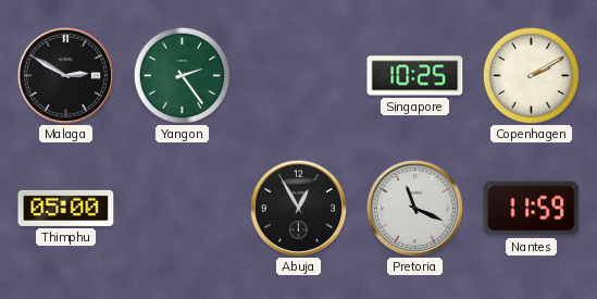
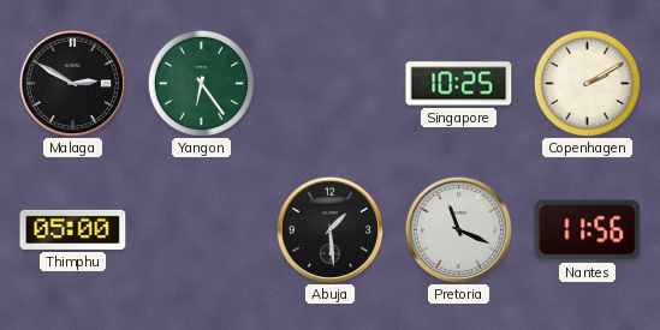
Yangon: 2:24 -> 6:24 (201, 83)
Abuja: 12:55 -> 1:29 (329, 229)
Nantes: 11:59 -> 11:56 (588, 230)
